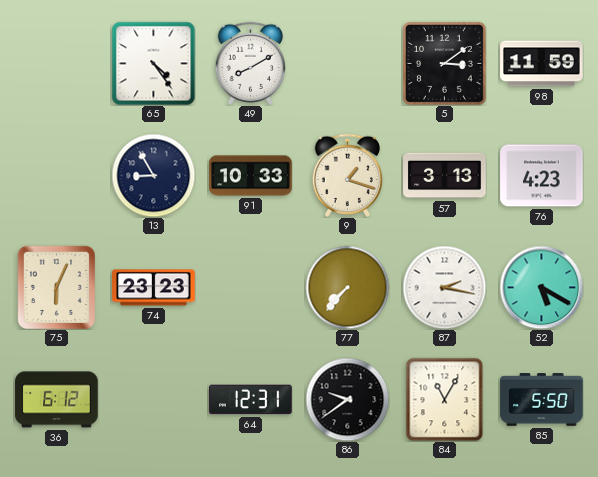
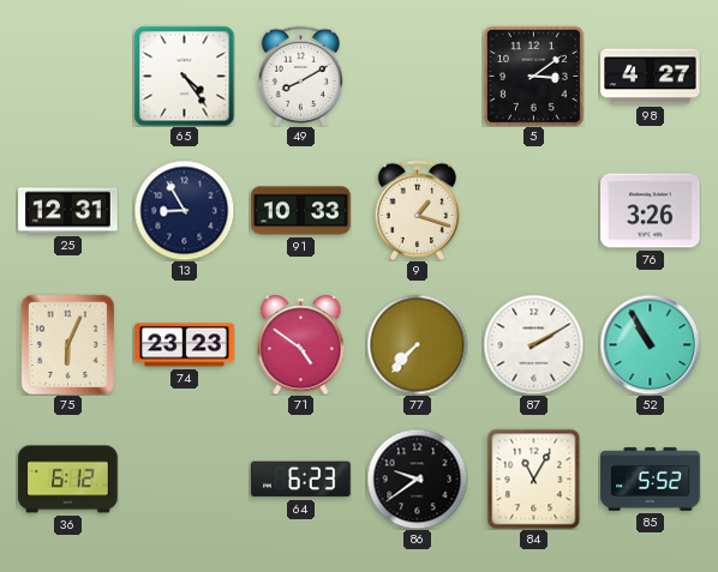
98: 11:59 -> 4:27 (651, 77)
25: none -> 12:31 (68, 211)
57: 3:13 -> none (445, 176)
76: 4:23 -> 3:26 (651, 211)
71: none -> 4:51 (301, 345)
87: 2:17 -> 2:10 (533, 344)
52: 5:20 -> 10:55 (650, 344)
64: 12:31 -> 6:23 (301, 480)
85: 5:50 -> 5:52 (651, 480)
